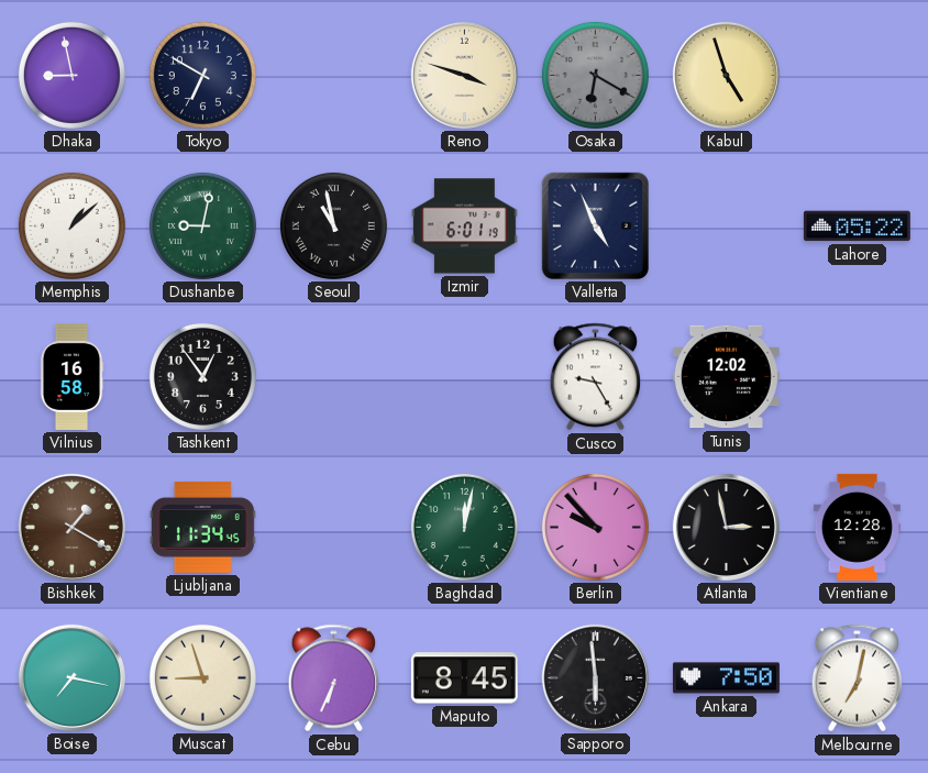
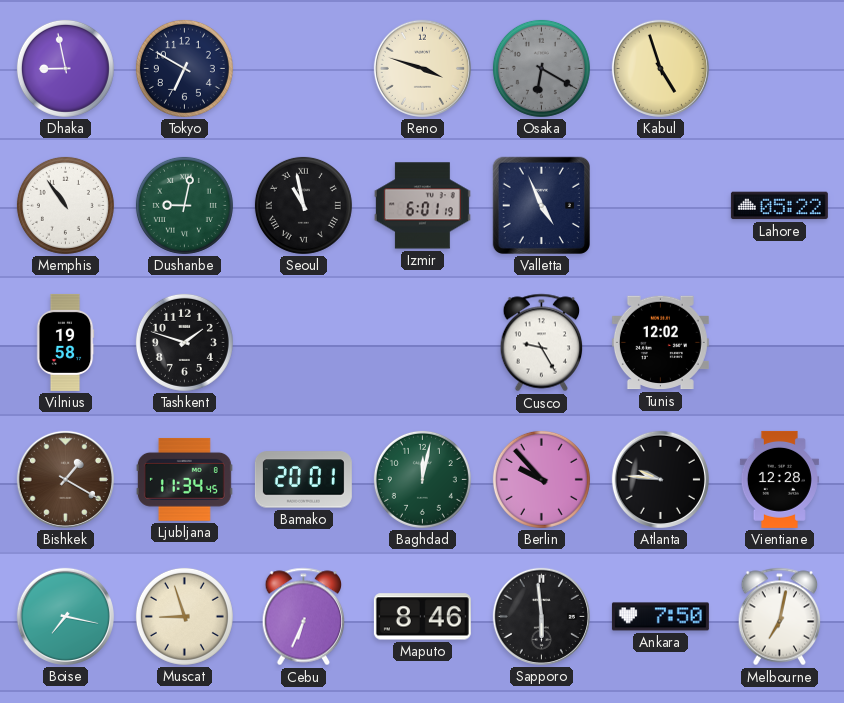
Memphis: 1:08 -> 10:54 (65, 205)
Vilnius: 16:58 -> 19:58 (65, 342)
Tashkent: 12:54 -> 1:48 (184, 342)
Bamako: none -> 20:01 (303, 480)
Atlanta: 2:58 -> 9:46 (660, 479)
Maputo: 8:45 -> 8:46 (422, 617)
